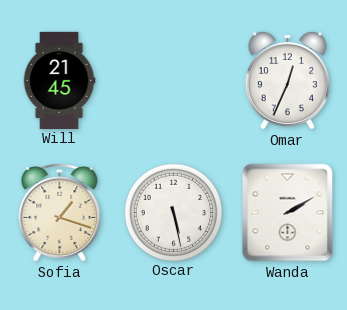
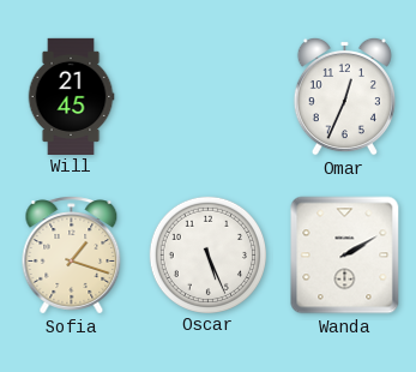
Oscar: 5:28 -> 5:26 (207, 254)
